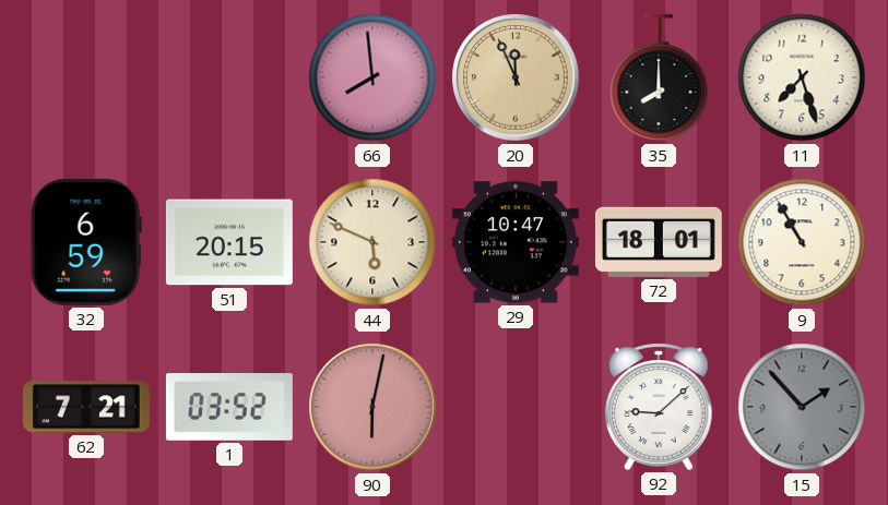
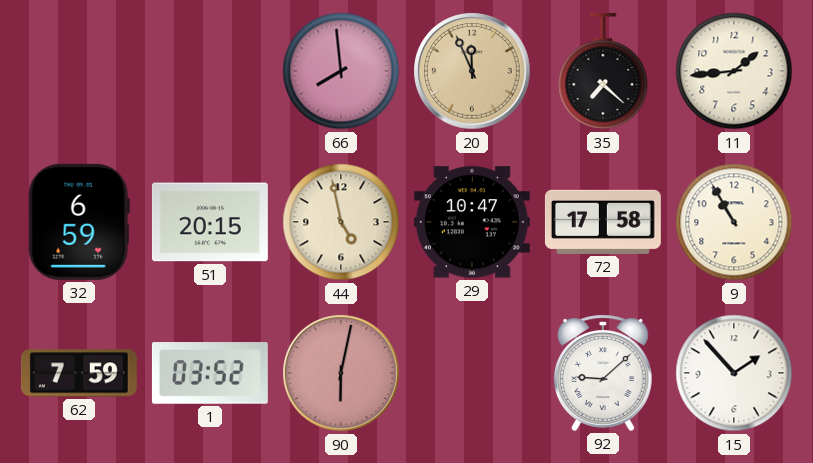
35: 8:00 -> 7:22 (603, 71)
11: 7:27 -> 1:44 (734, 71)
44: 5:49 -> 4:58 (341, 222)
72: 18:01 -> 17:58 (603, 222)
62: 7:21 -> 7:59 (79, 373)
15 dial: grey -> white (734, 373)
